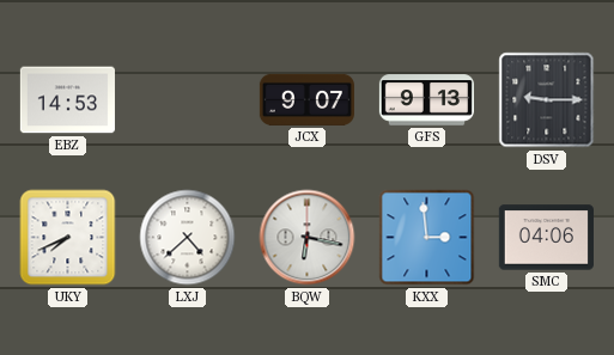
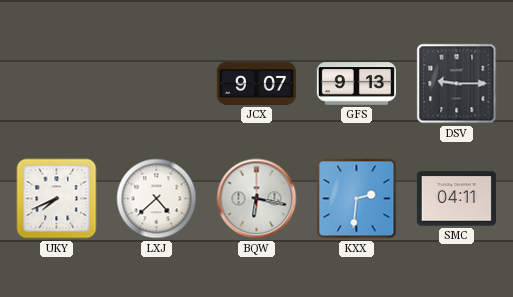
EBZ: 14:53 -> none (67, 100)
KXX: 2:59 -> 2:31 (357, 199)
SMC: 04:06 -> 04:11 (456, 199)
